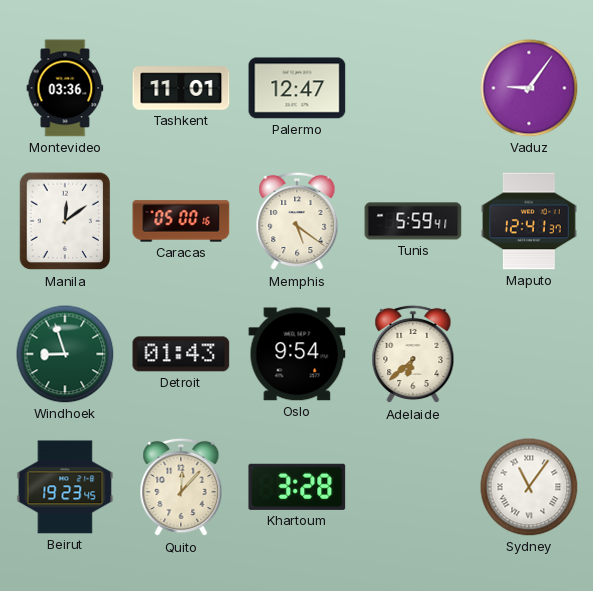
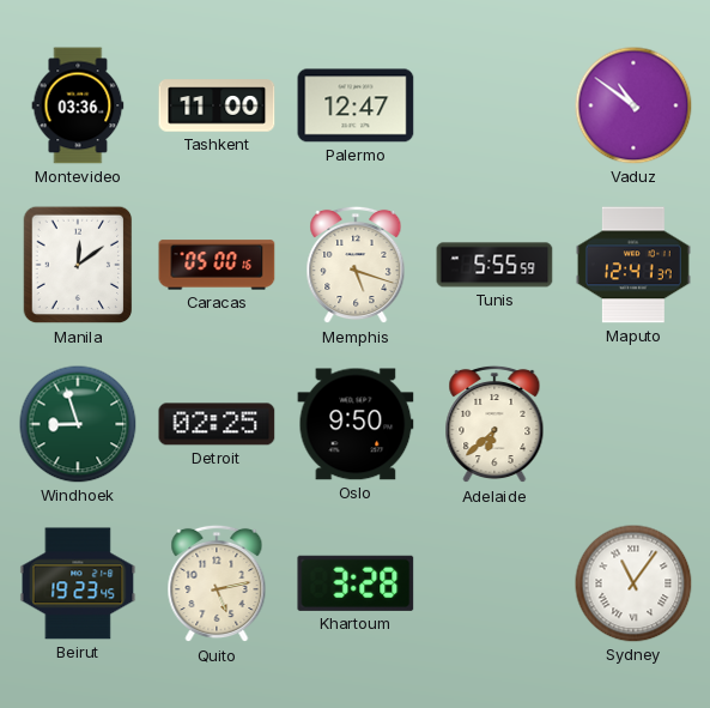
Tashkent: 11:01 -> 11:00 (217, 105)
Vaduz: 9:06 -> 10:51 (633, 105)
Memphis: 5:21 -> 5:18 (356, 265)
Tunis: 5:59 -> 5:55 (494, 265)
Detroit: 01:43 -> 02:25 (217, 424)
Oslo: 9:54 -> 9:50 (356, 424)
Quito: 12:07 -> 5:13 (217, 583)
